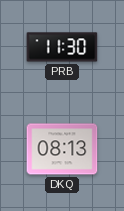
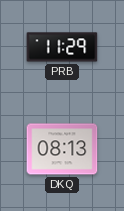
PRB: 11:30 -> 11:29 (62, 47)
